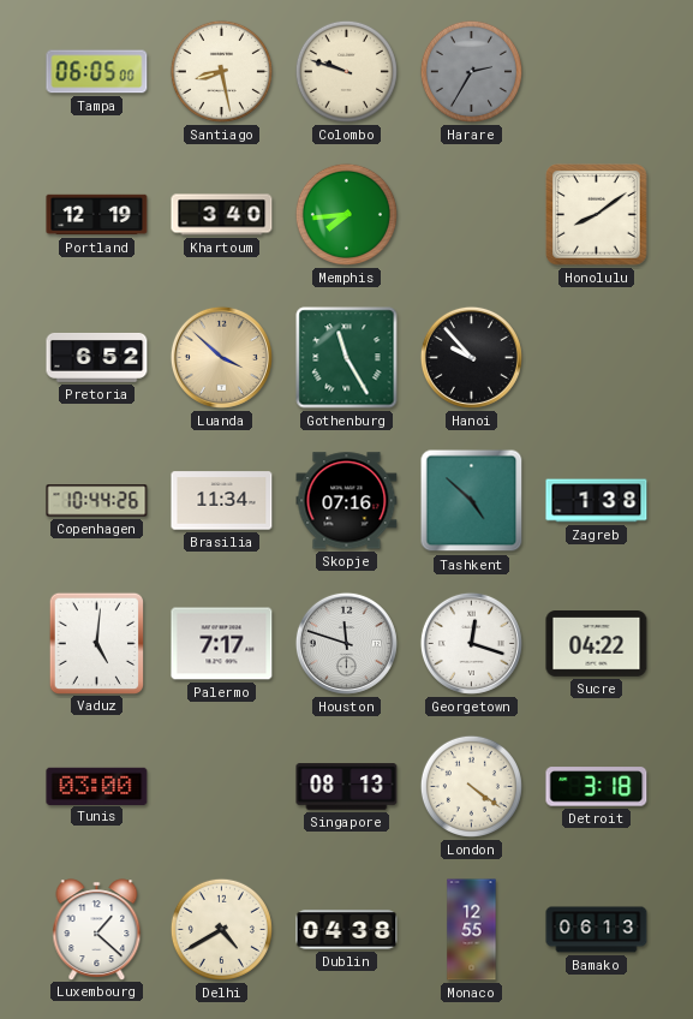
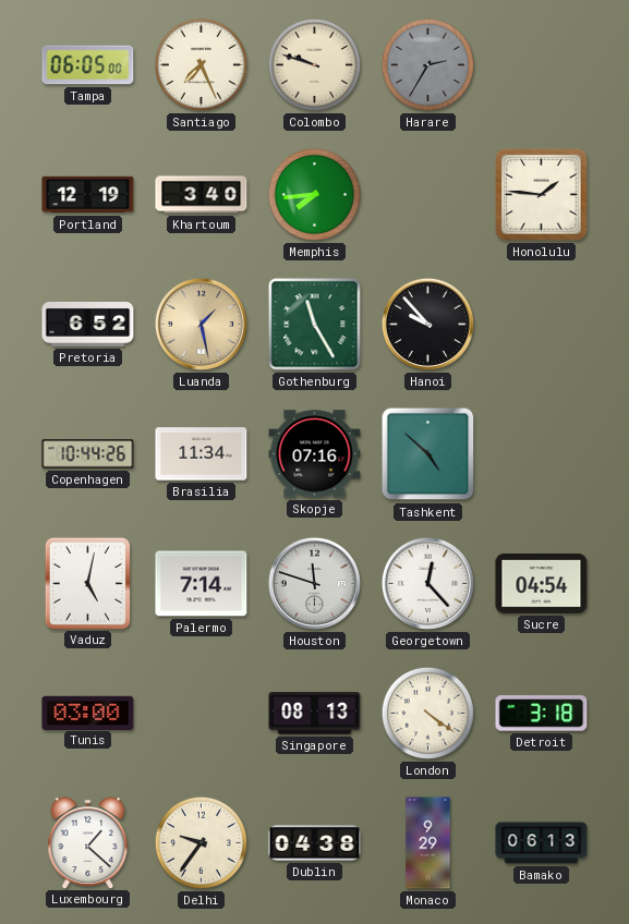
Santiago: 8:28 -> 7:26 (201, 64)
Honolulu: 8:09 -> 1:46 (542, 195)
Luanda: 3:52 -> 1:28 (201, 324)
Zagreb: 1:38 -> none (597, 501)
Vaduz: 5:01 -> 5:02 (87, 583)
Palermo: 7:17 -> 7:14 (202, 584)
Georgetown: 12:18 -> 12:23 (427, 583)
Sucre: 04:22 -> 04:54 (542, 584)
Delhi: 4:40 -> 9:36 (201, 842)
Monaco: 12:55 -> 9:29 (428, 843)
